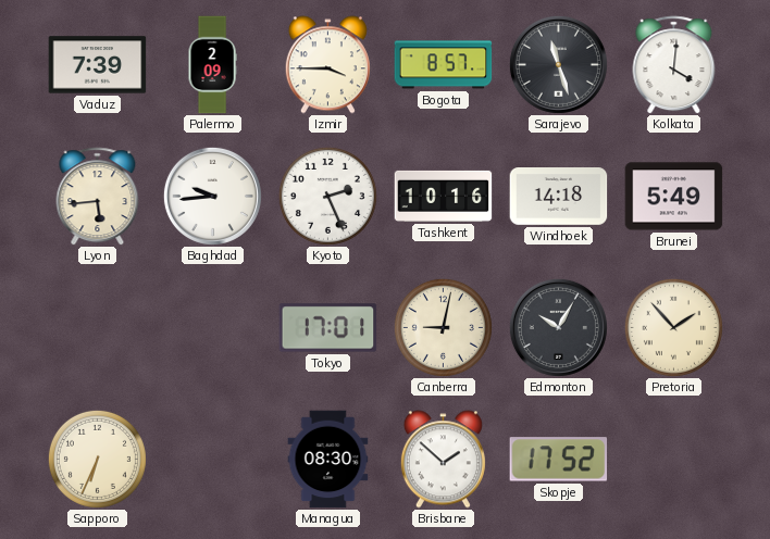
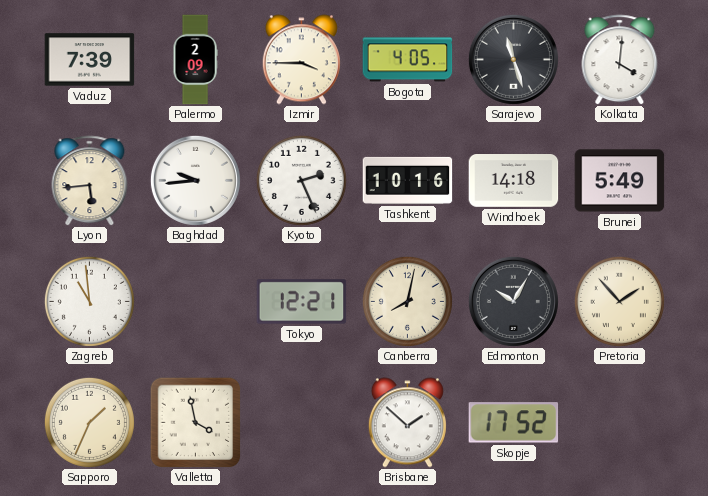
Bogota: 8:57 -> 4:05 (408, 60)
Zagreb: none -> 10:59 (89, 301)
Tokyo: 17:01 -> 12:21 (302, 302)
Canberra: 9:02 -> 8:02 (407, 301)
Sapporo: 6:34 -> 1:34 (89, 422)
Valletta: none -> 3:58 (195, 422)
Managua: 08:30 -> none (328, 460)
